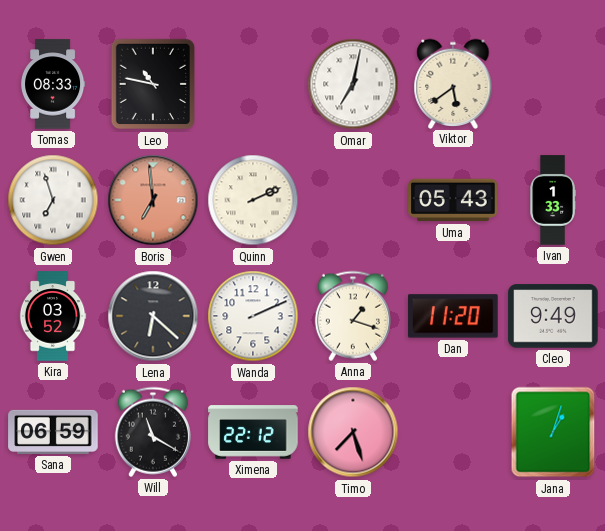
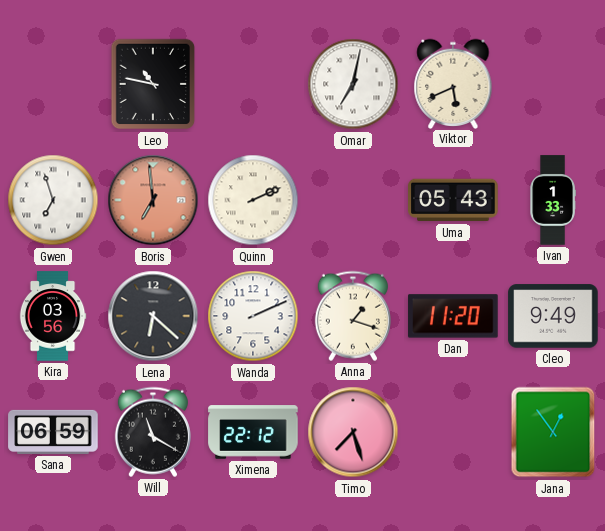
Tomas: 08:33 -> none (54, 84)
Viktor: 5:39 -> 5:41 (453, 83)
Kira: 03:52 -> 03:56 (53, 316)
Jana: 1:03 -> 12:54 (553, 432)
